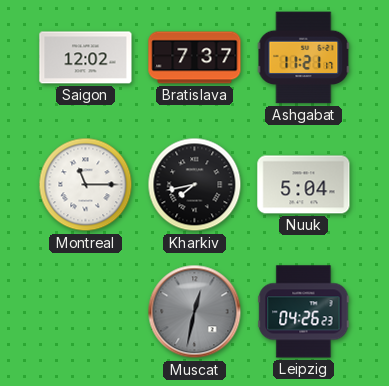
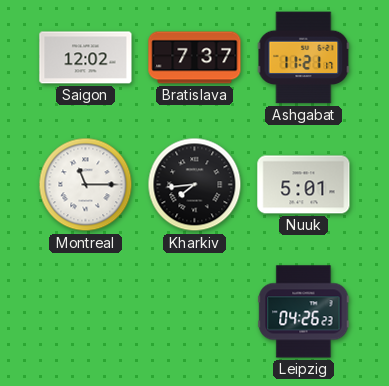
Kharkiv: 7:43 -> 7:44 (195, 185)
Nuuk: 5:04 -> 5:01 (304, 185)
Muscat: 12:32 -> none (195, 312)
